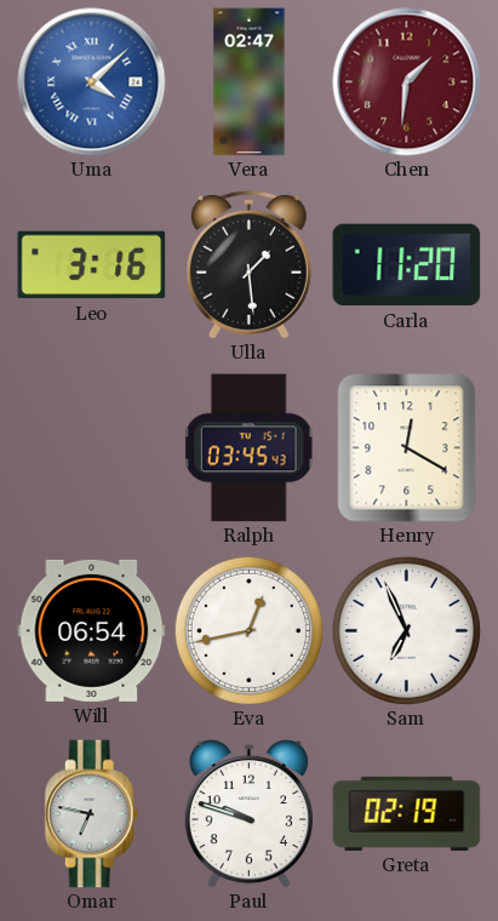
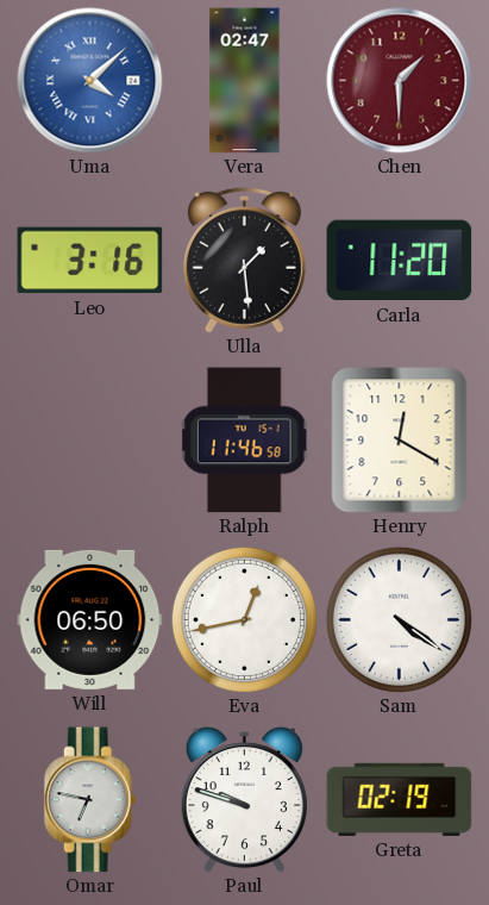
Chen: 1:31 -> 1:30 (400, 81)
Ralph: 03:45 -> 11:46 (244, 441)
Will: 06:54 -> 06:50 (90, 619)
Sam: 6:56 -> 4:21 (399, 619)
